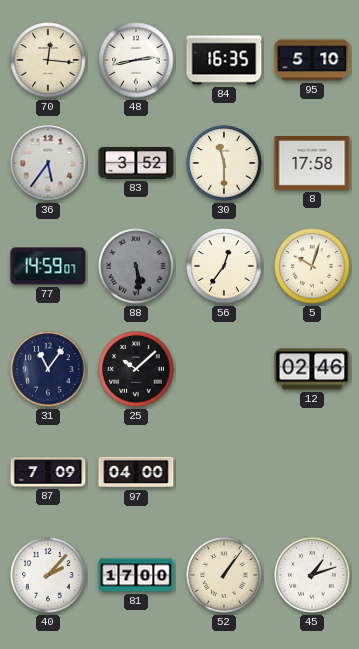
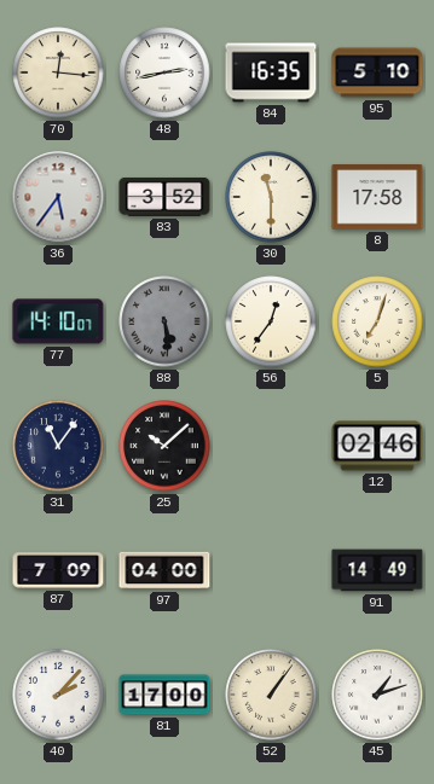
77: 14:59 -> 14:10 (58, 321)
5: 10:03 -> 7:03 (377, 321)
91: none -> 14:49 (377, 570)
